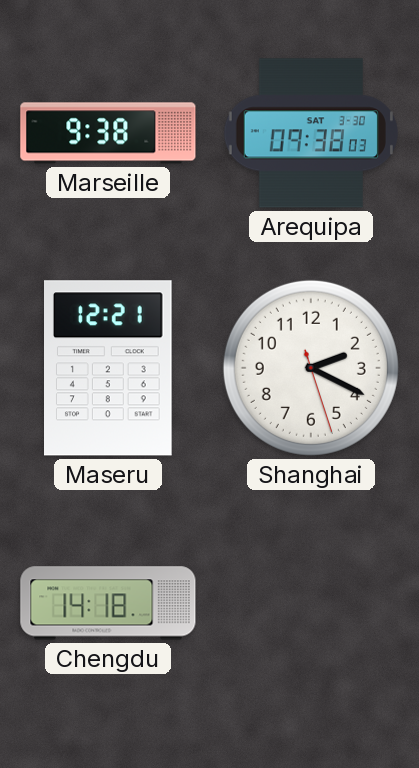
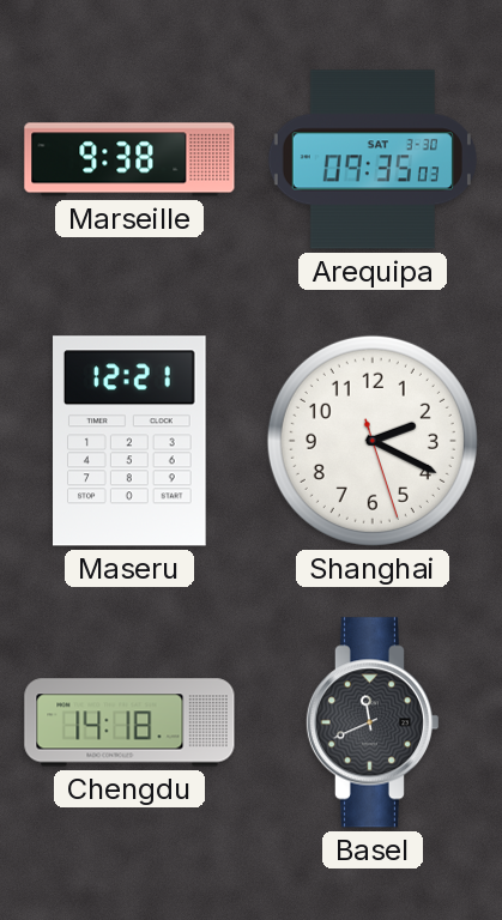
Arequipa: 09:38 -> 09:35 (373, 159)
Basel: none -> 11:41 (371, 722)
